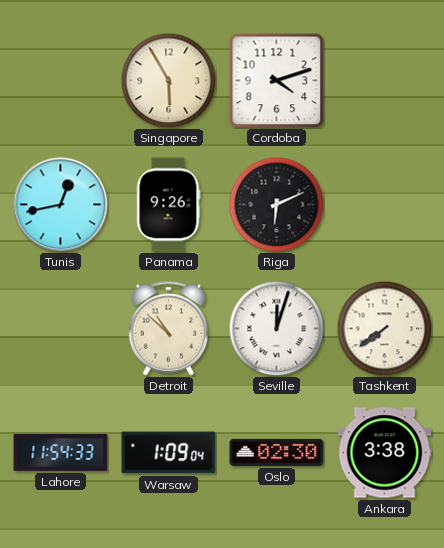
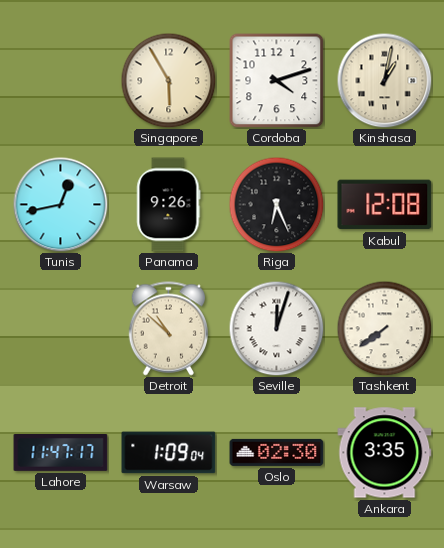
Kinshasa: none -> 1:02 (384, 80)
Riga: 6:11 -> 6:26 (276, 204)
Kabul: none -> 12:08 (385, 205)
Lahore: 11:54 -> 11:47 (61, 453)
Ankara: 3:38 -> 3:35 (385, 453)
